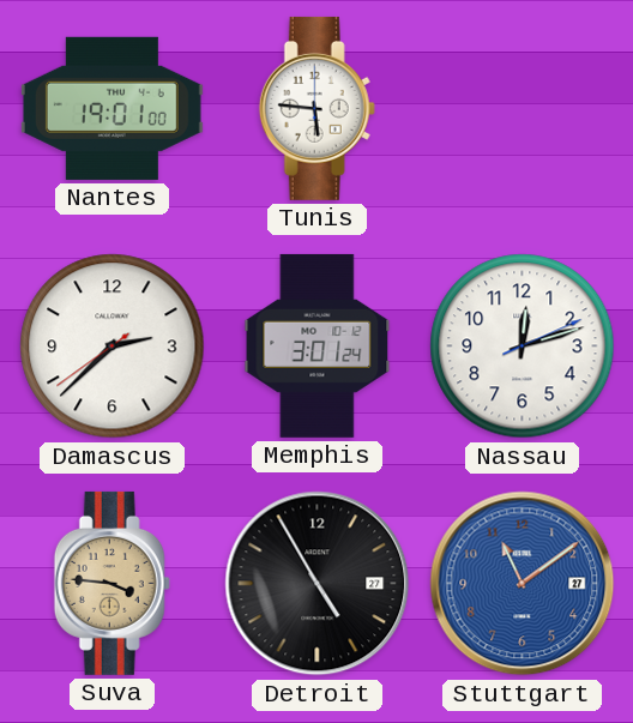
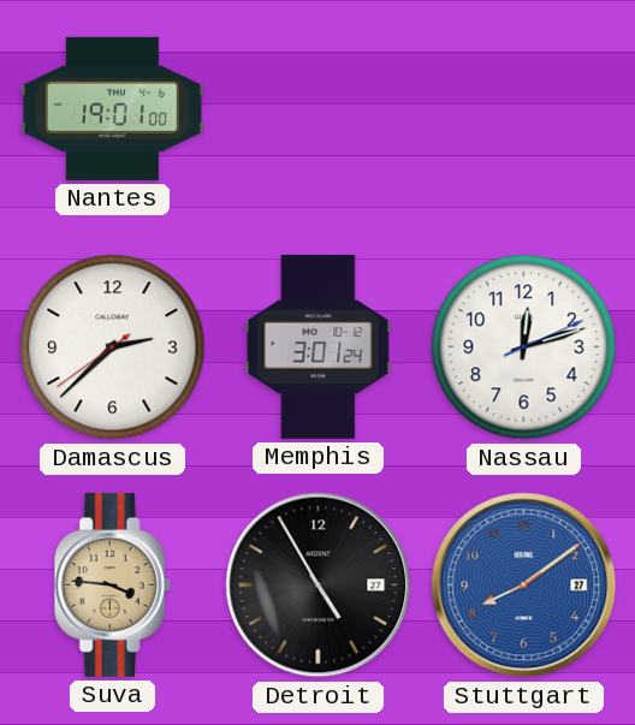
Tunis: 5:46 -> none (316, 108)
Stuttgart: 11:09 -> 8:09 (524, 586)
